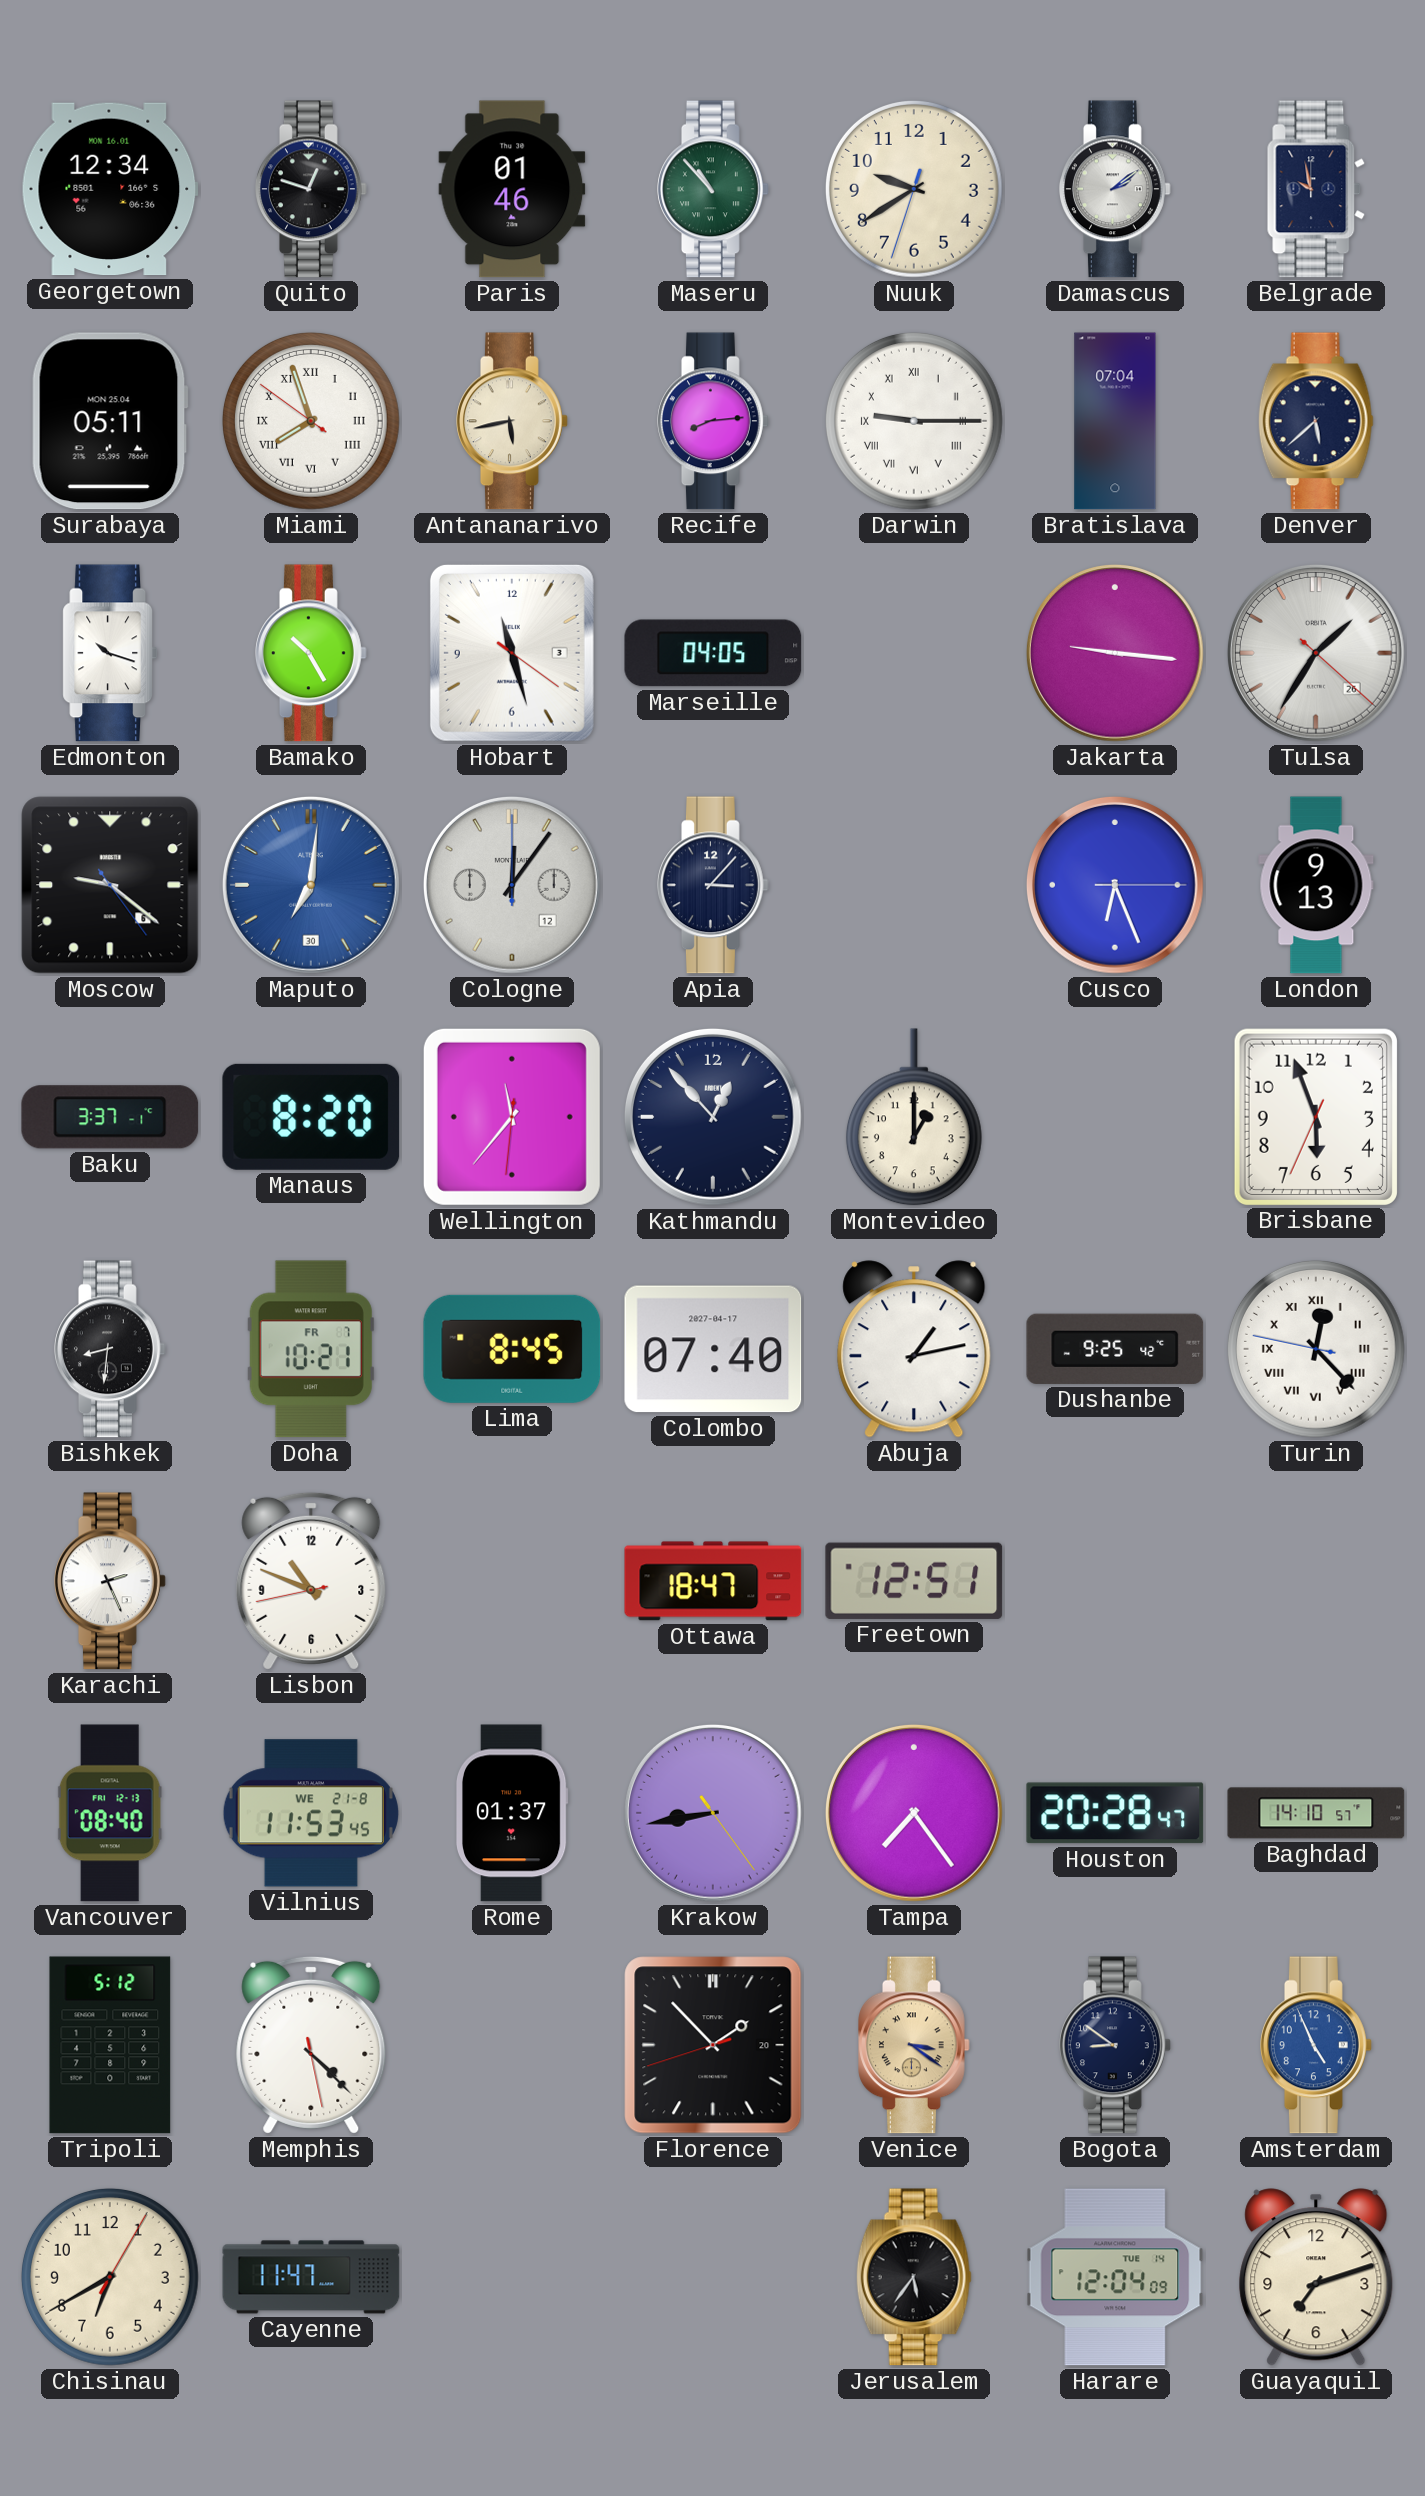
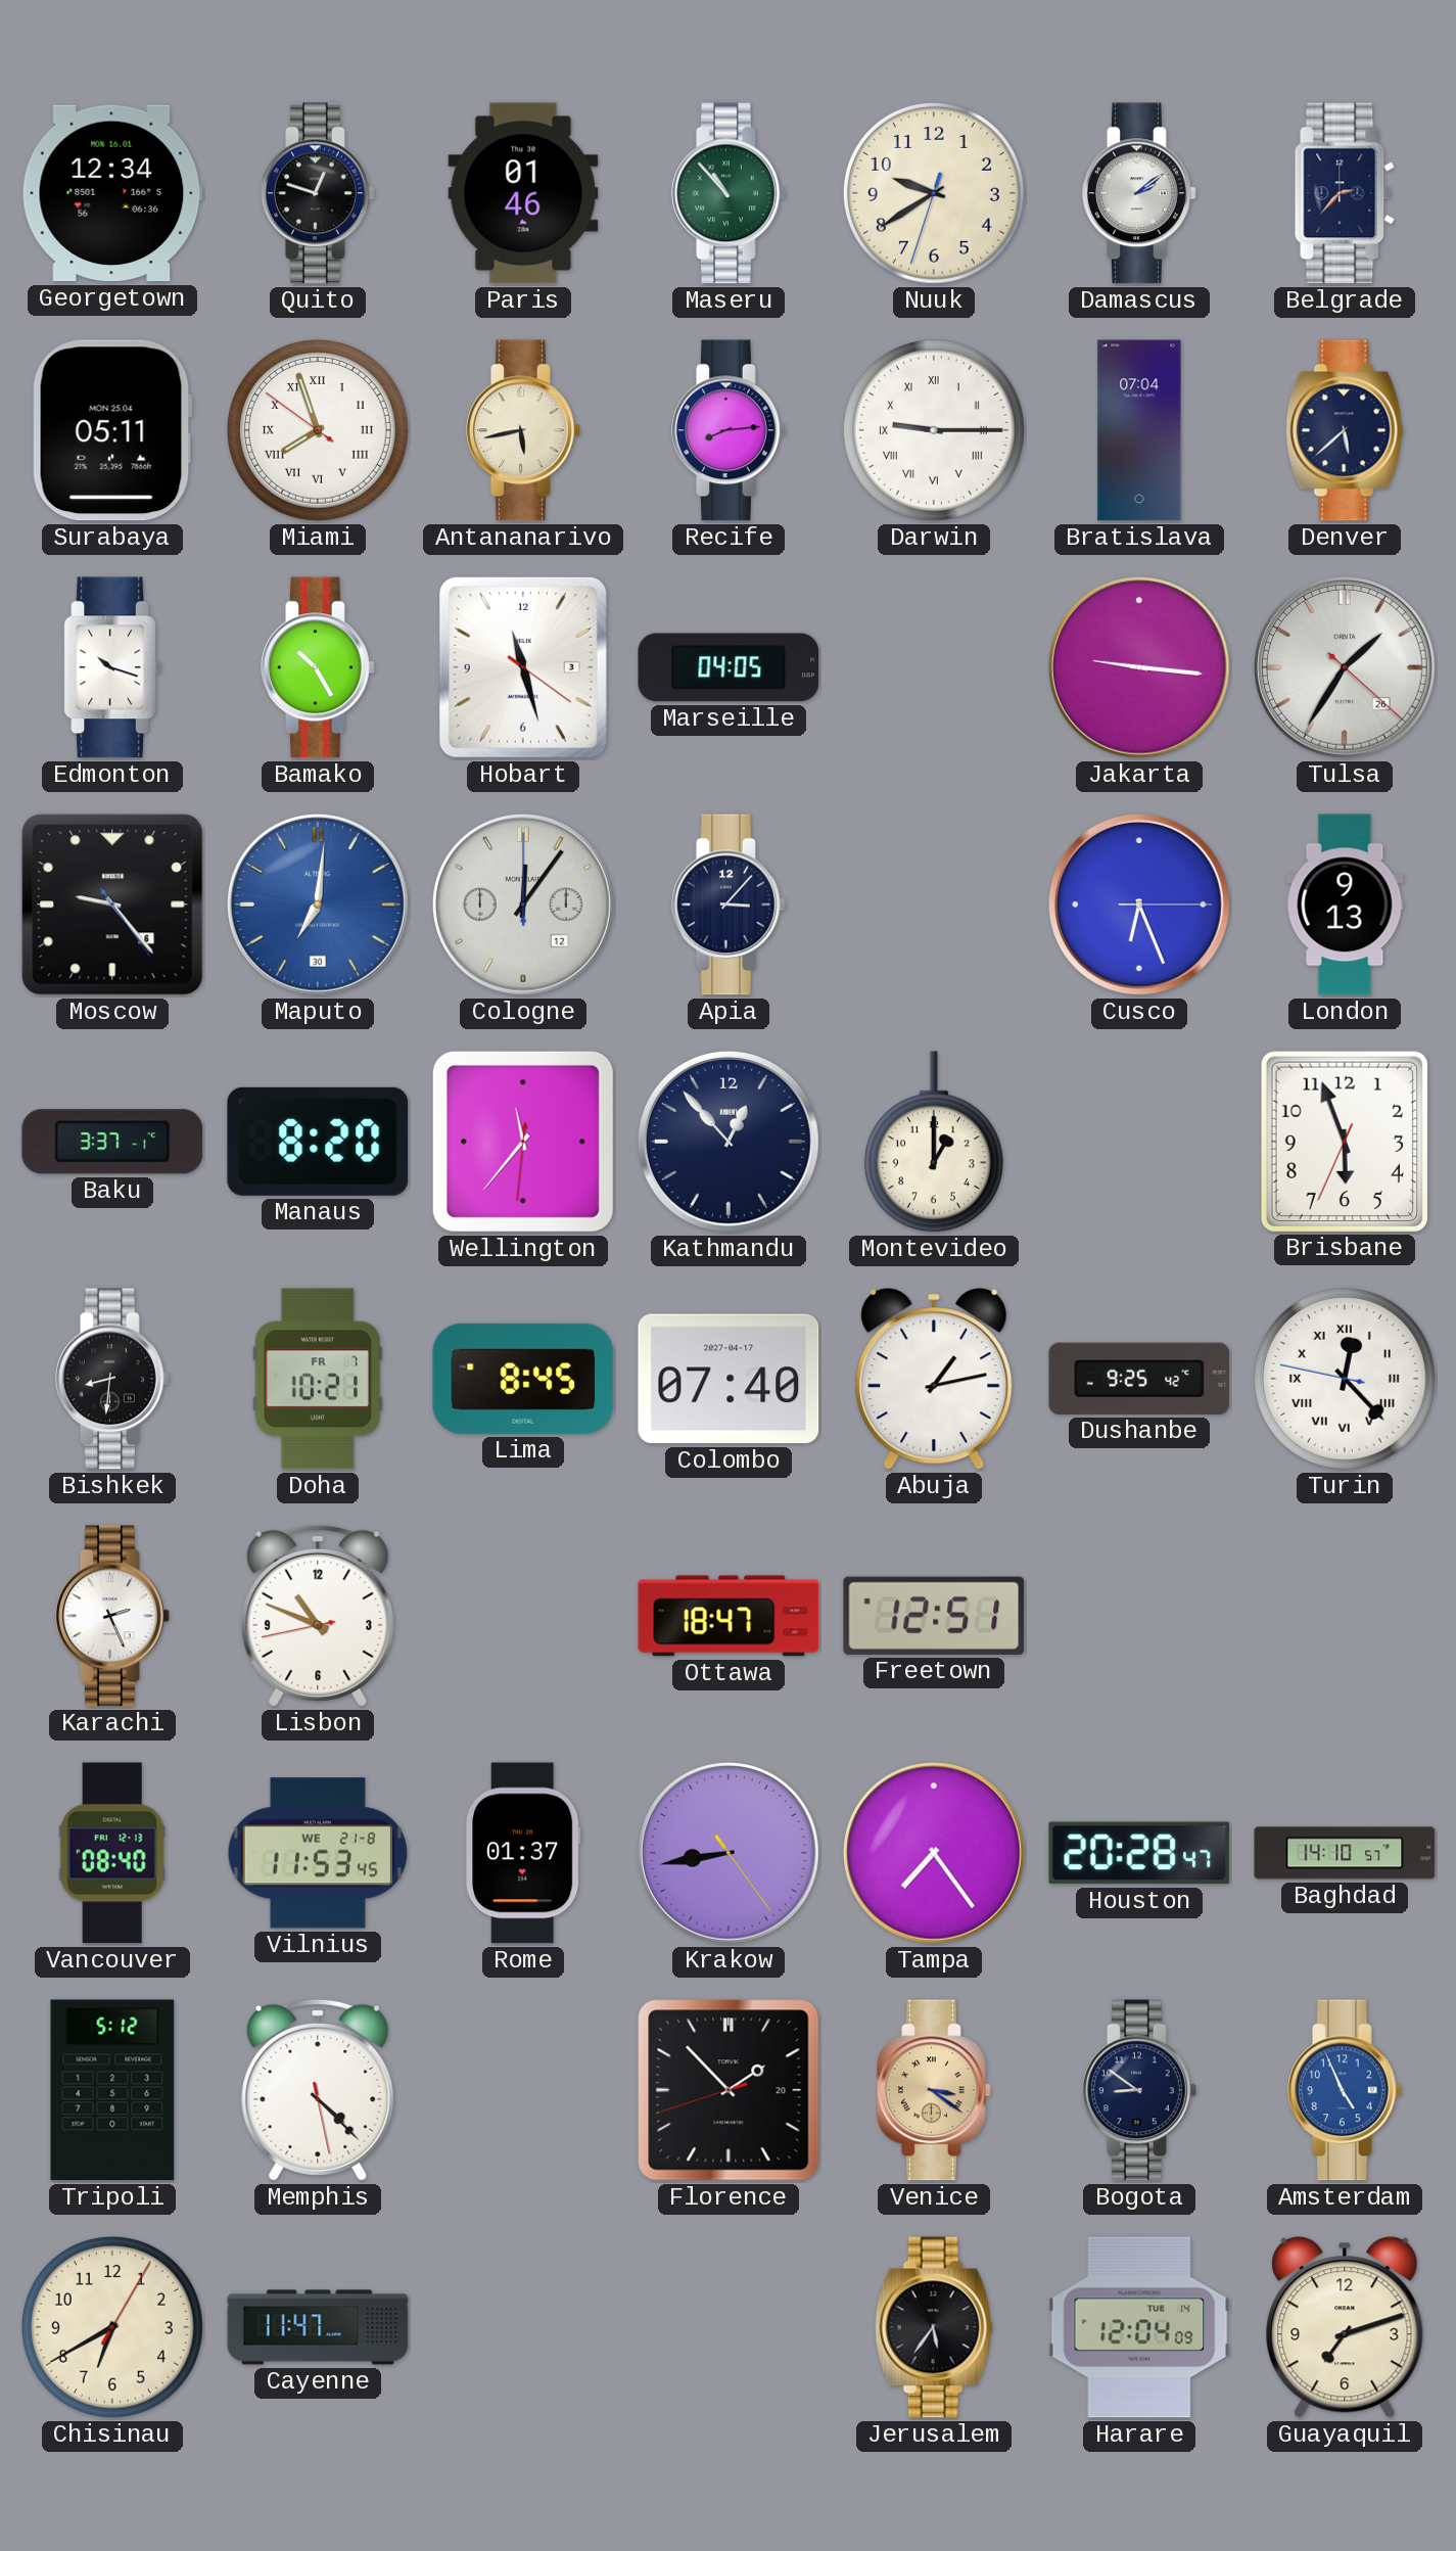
Belgrade: 9:58 -> 2:37 (1345, 193)
Moscow: 9:21 -> 9:23 (112, 905)
